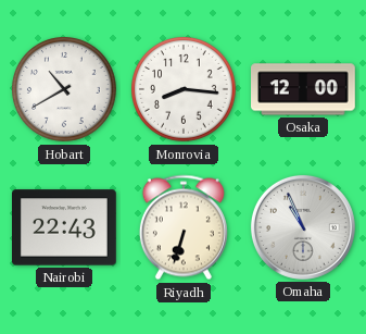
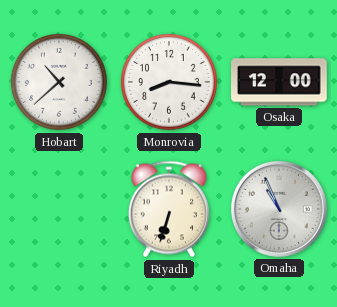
Hobart: 10:40 -> 10:38 (59, 82)
Nairobi: 22:43 -> none (65, 227)
